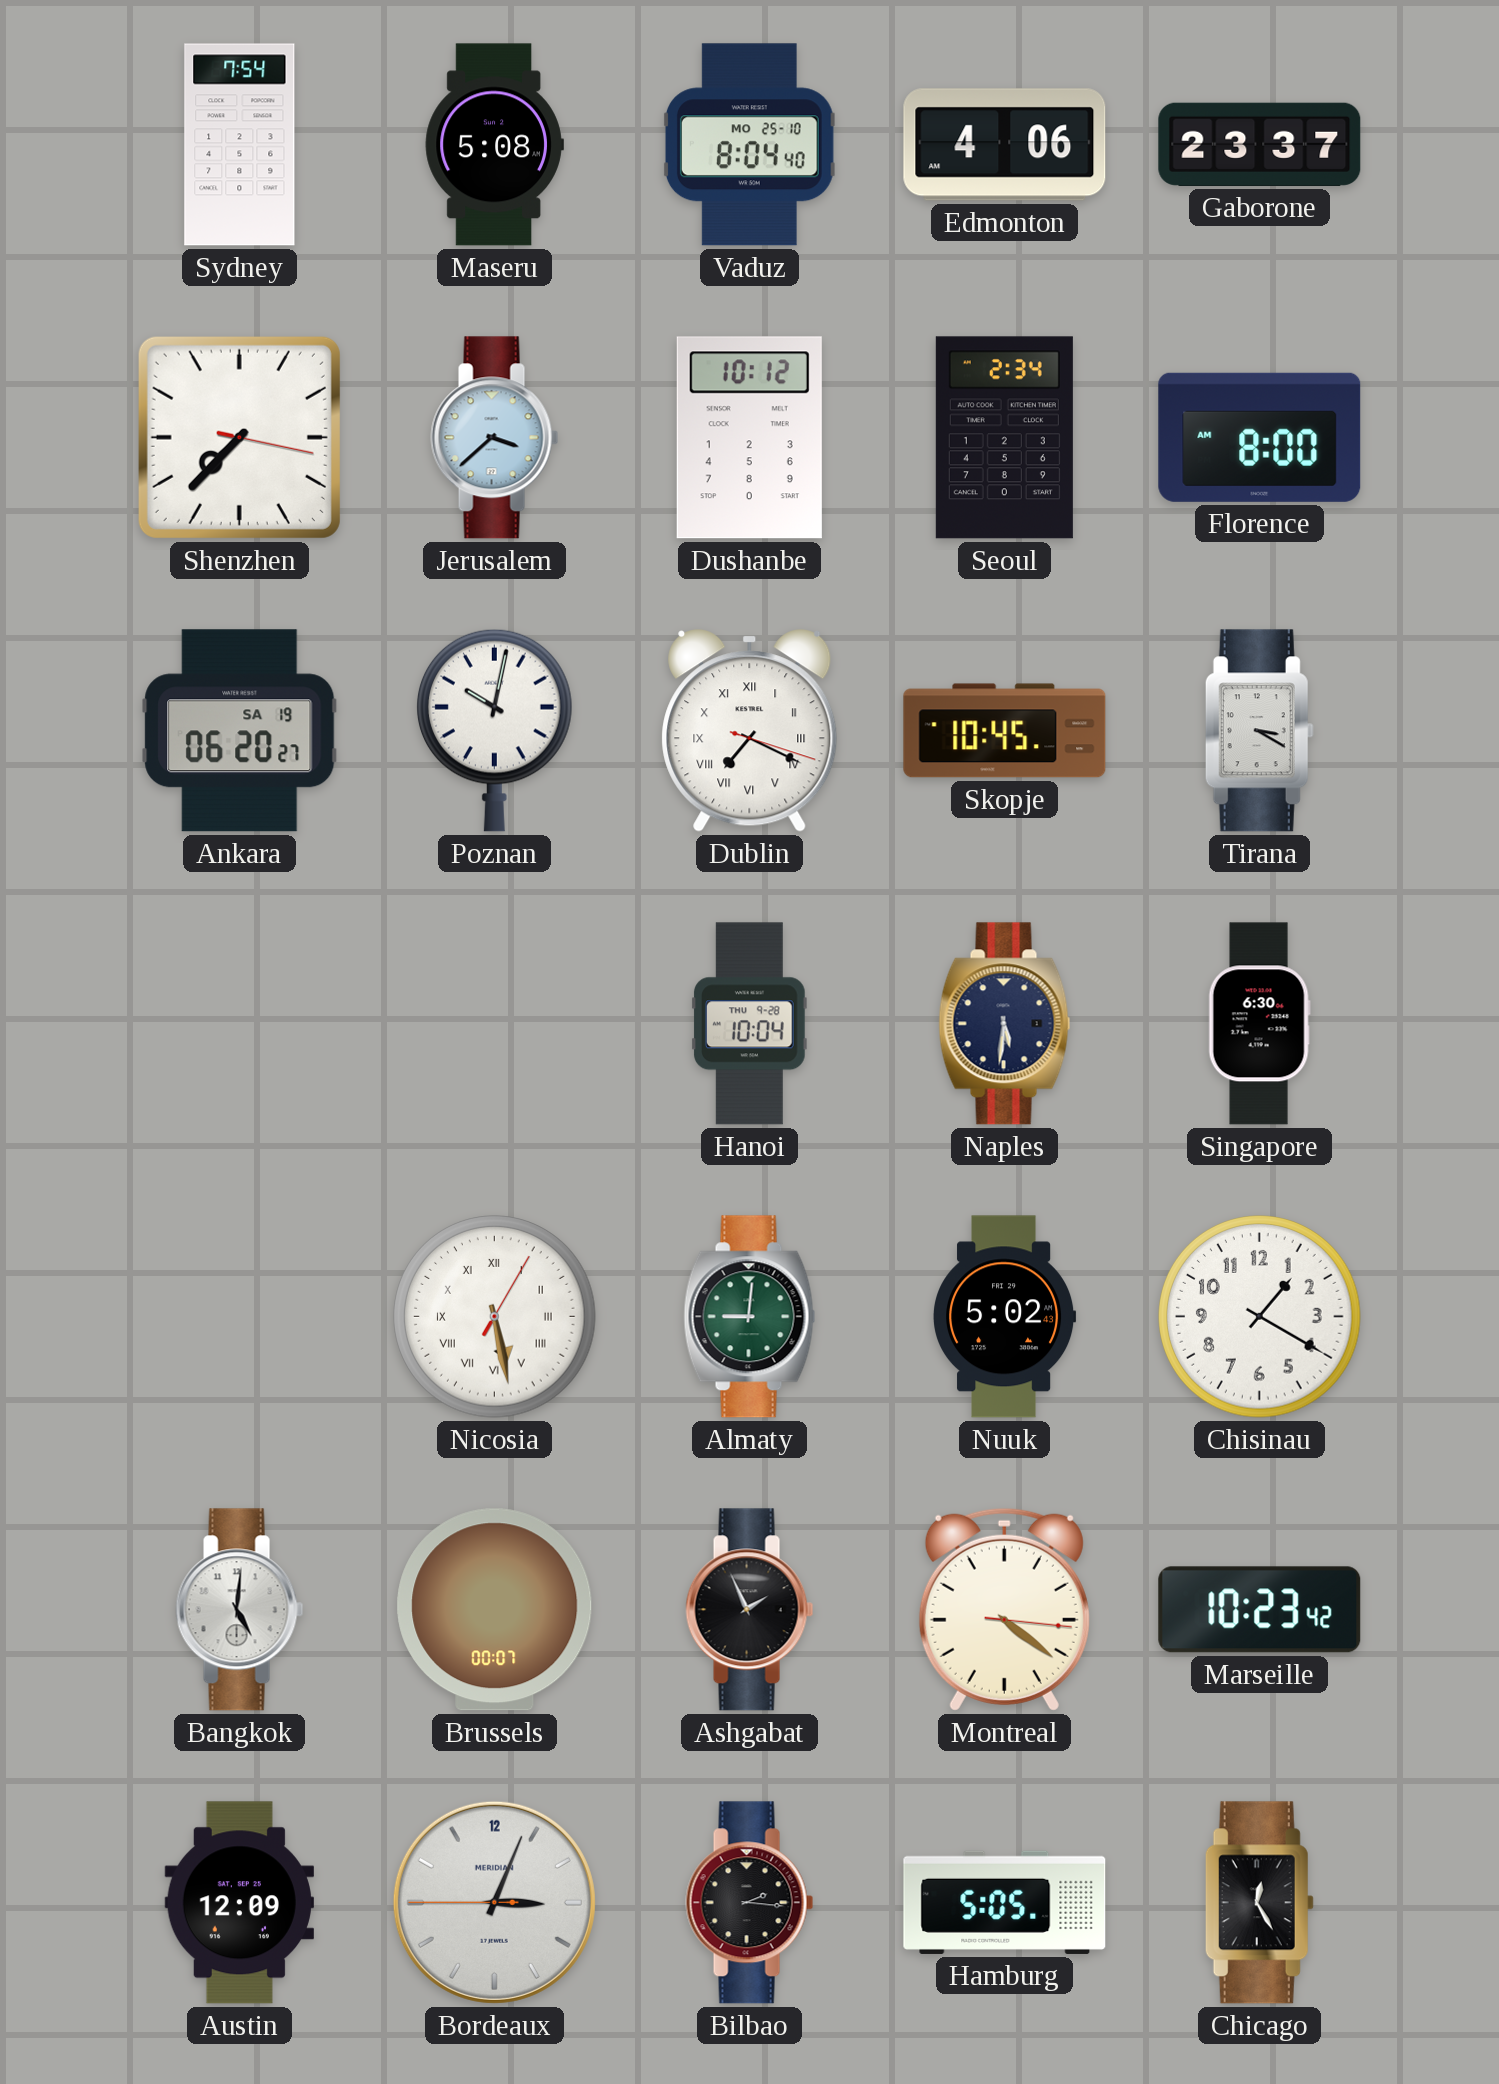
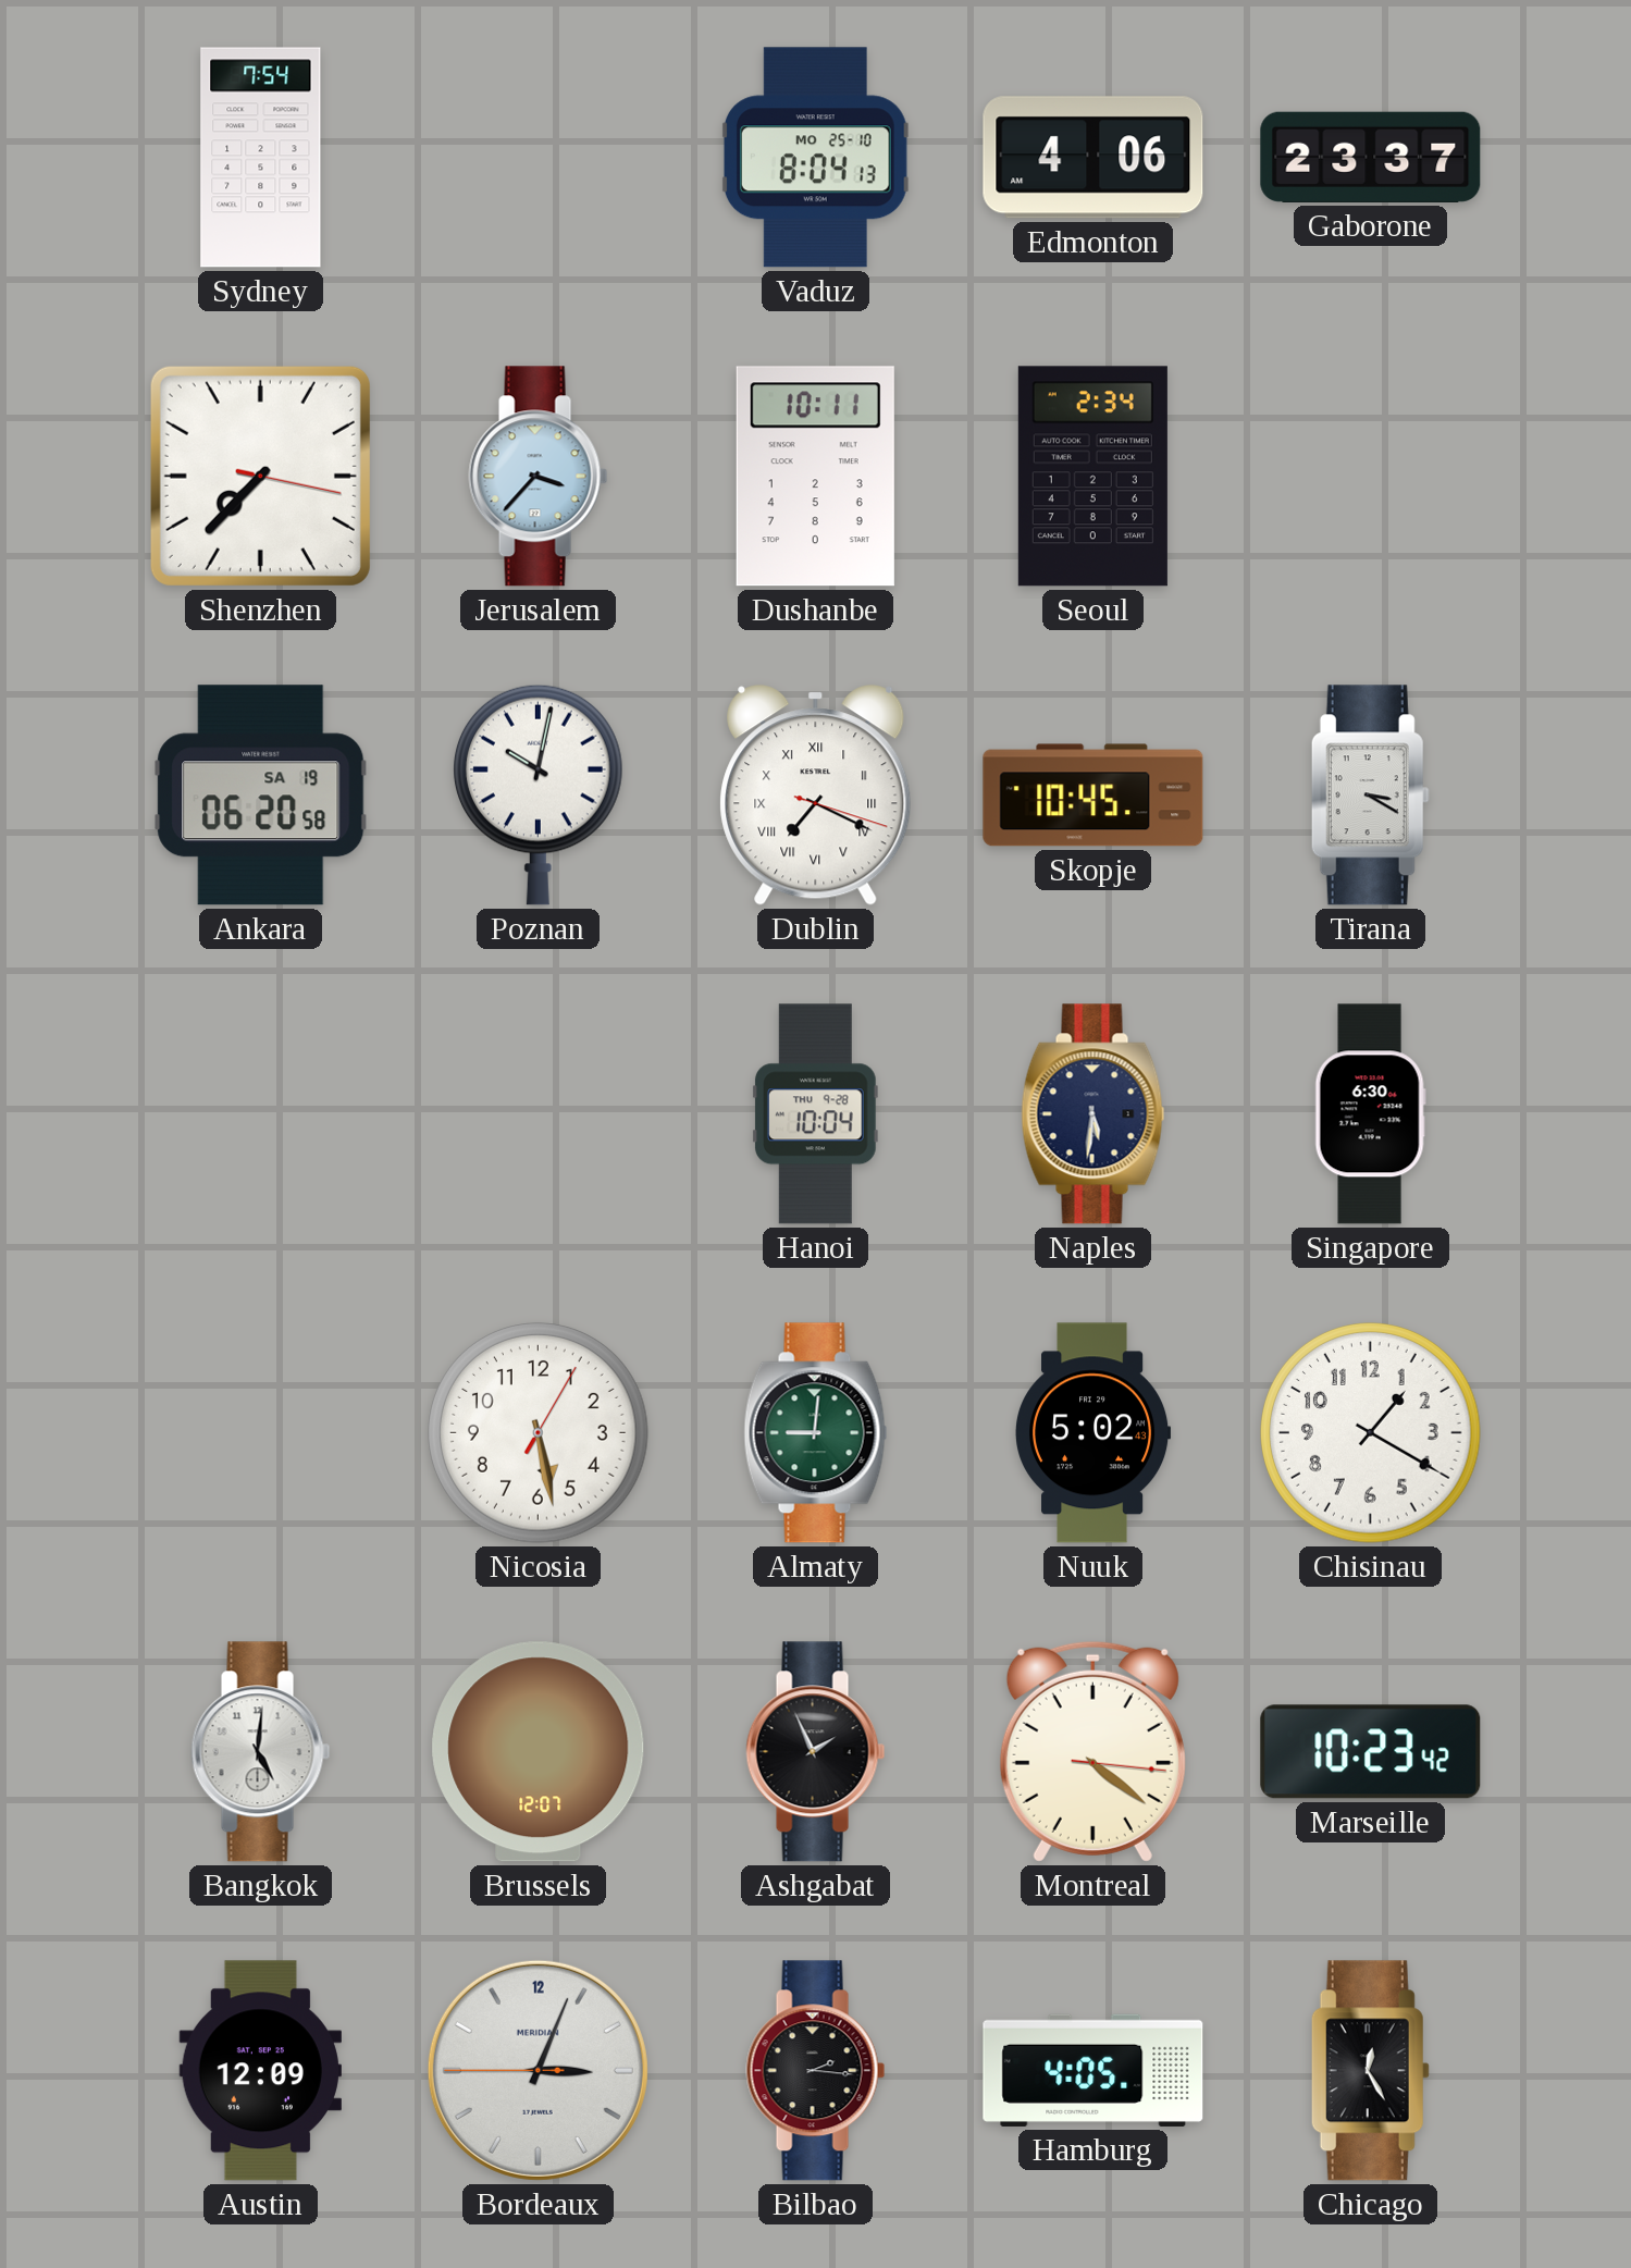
Maseru: 5:08 -> none (494, 145)
Vaduz: 8:04:40 -> 8:04:13 (815, 158)
Jerusalem: 3:38 -> 3:37 (539, 477)
Dushanbe: 10:12 -> 10:11 (815, 477)
Florence: 8:00 -> none (1260, 437)
Ankara: 06:20:27 -> 06:20:58 (261, 796)
Nicosia numerals: Roman -> Arabic (539, 1433)
Brussels: 00:07 -> 12:07 (539, 1752)
Hamburg: 5:05 -> 4:05 (1093, 2070)
